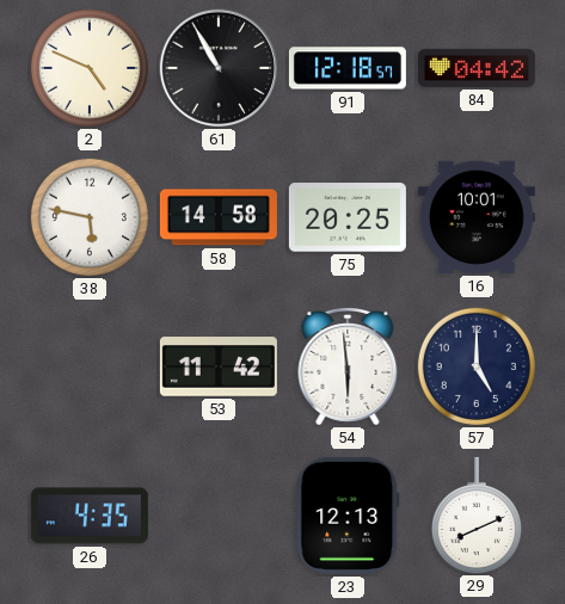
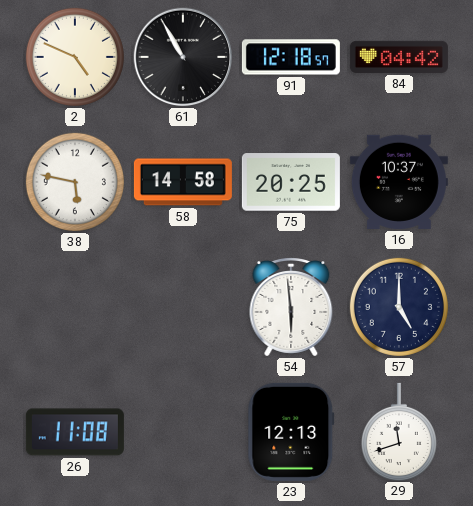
16: 10:01 -> 10:37 (399, 182)
53: 11:42 -> none (219, 366)
26: 4:35 -> 11:08 (75, 432)
29: 8:11 -> 11:42 (399, 431)
